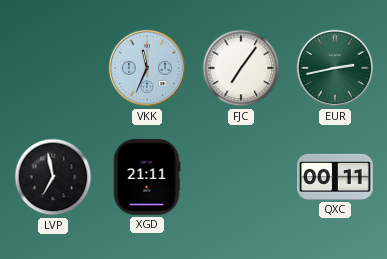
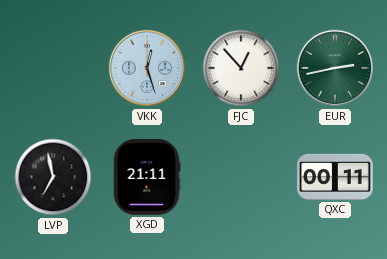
VKK: 11:34 -> 12:27 (147, 68)
FJC: 7:06 -> 12:53 (241, 68)
